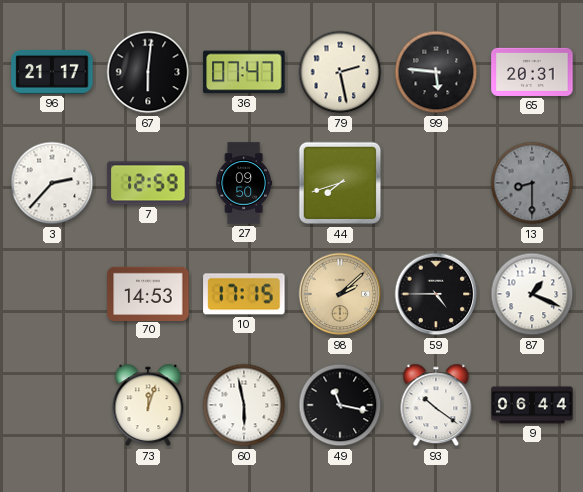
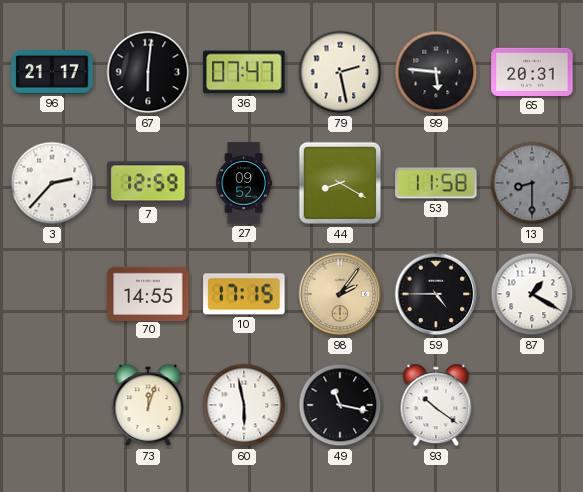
27: 09:50 -> 09:52 (244, 183)
44: 7:42 -> 8:20 (340, 183)
53: none -> 11:58 (436, 183)
70: 14:53 -> 14:55 (148, 293)
98: 2:08 -> 2:06 (340, 294)
87: 1:19 -> 1:20 (532, 294)
9: 06:44 -> none (532, 405)
